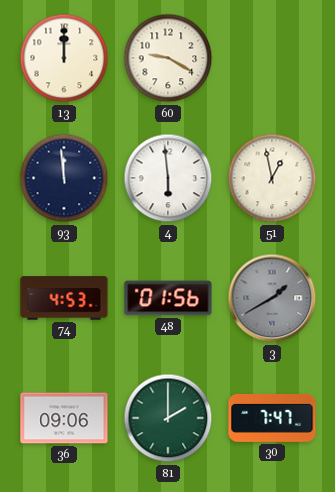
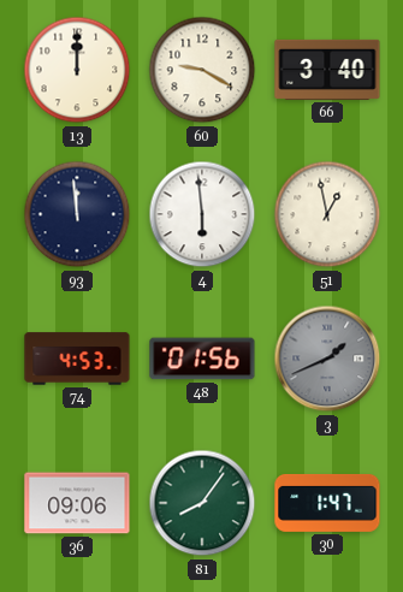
66: none -> 3:40 (327, 70)
3: 1:40 -> 1:41 (327, 359)
81: 2:00 -> 8:06 (202, 503)
30: 7:47 -> 1:47 (327, 503)
